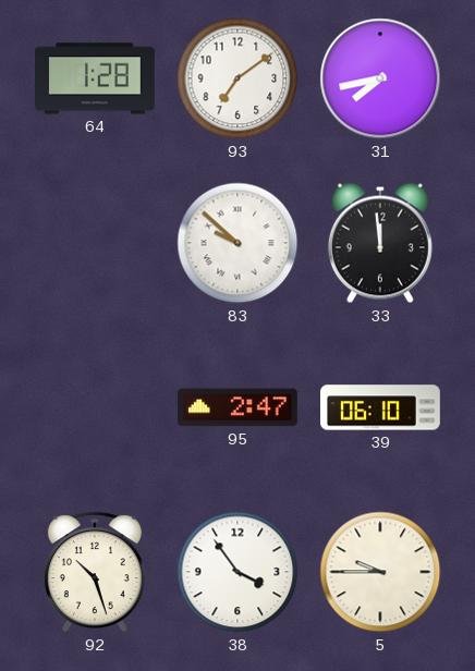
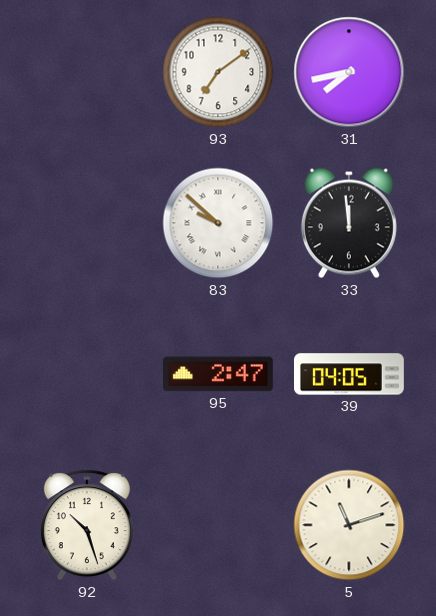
64: 1:28 -> none (95, 78)
39: 06:10 -> 04:05 (350, 374)
38: 3:54 -> none (237, 572)
5: 9:45 -> 11:12 (349, 525)
